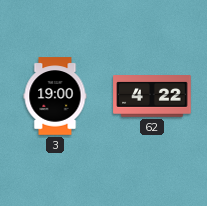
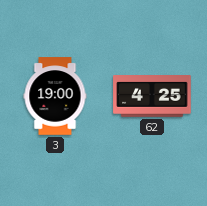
62: 4:22 -> 4:25 (152, 97)
